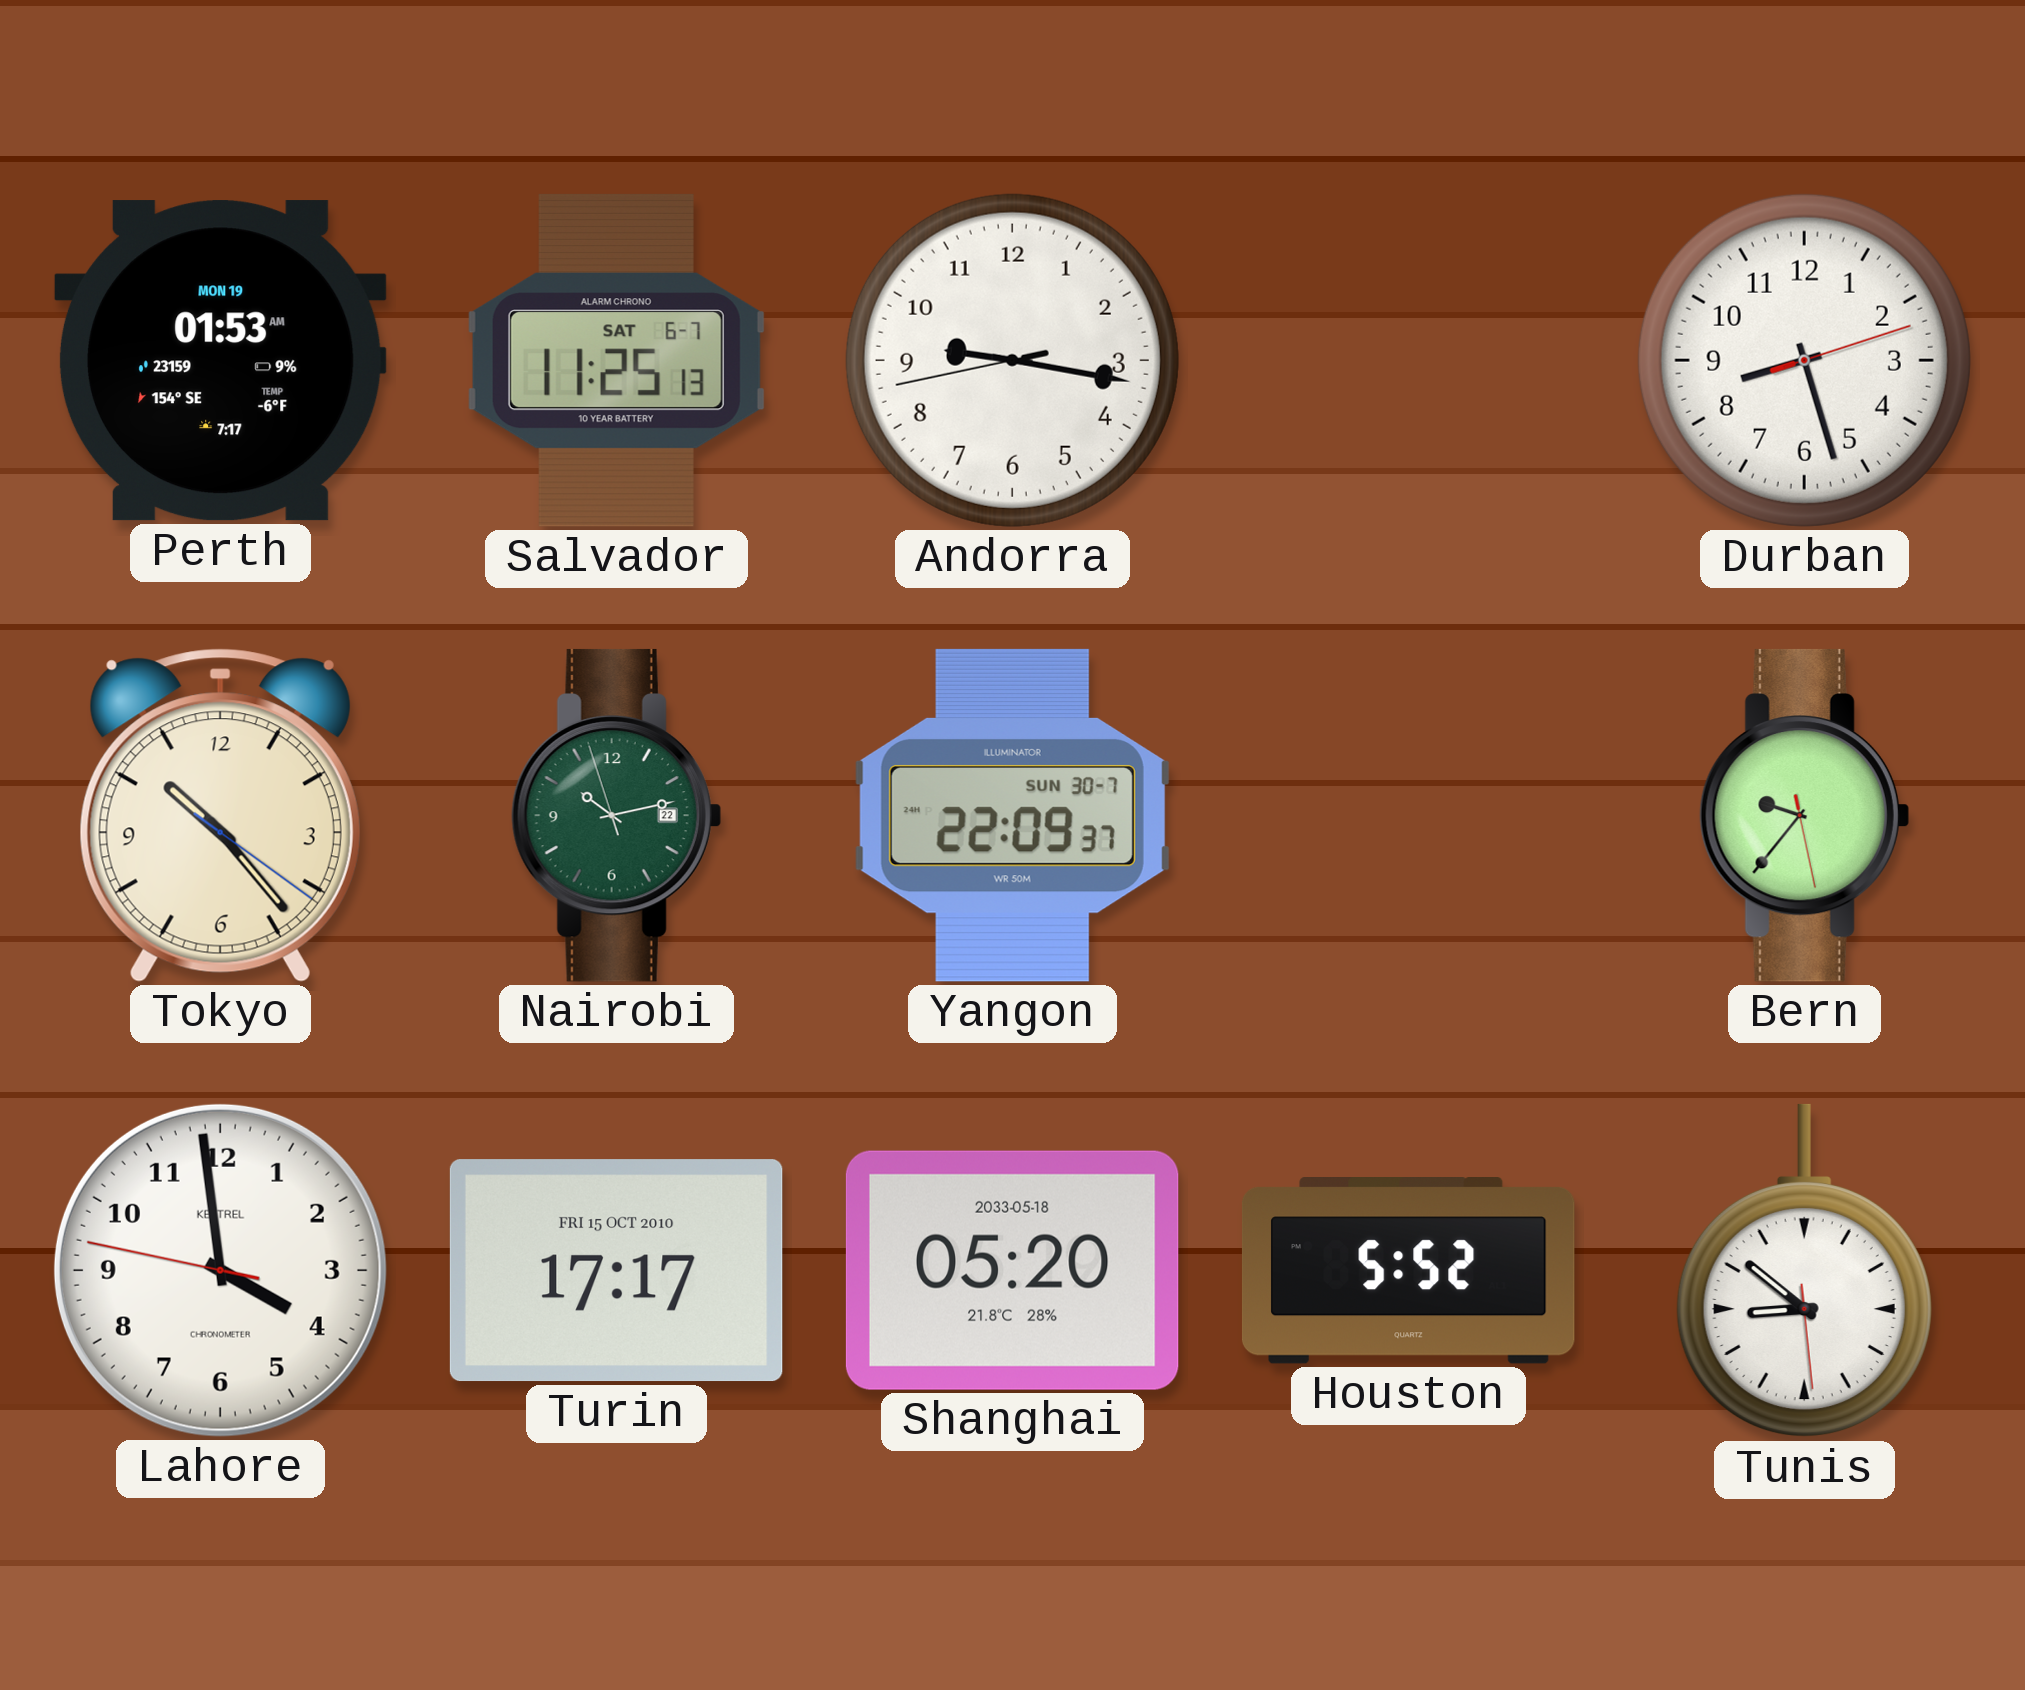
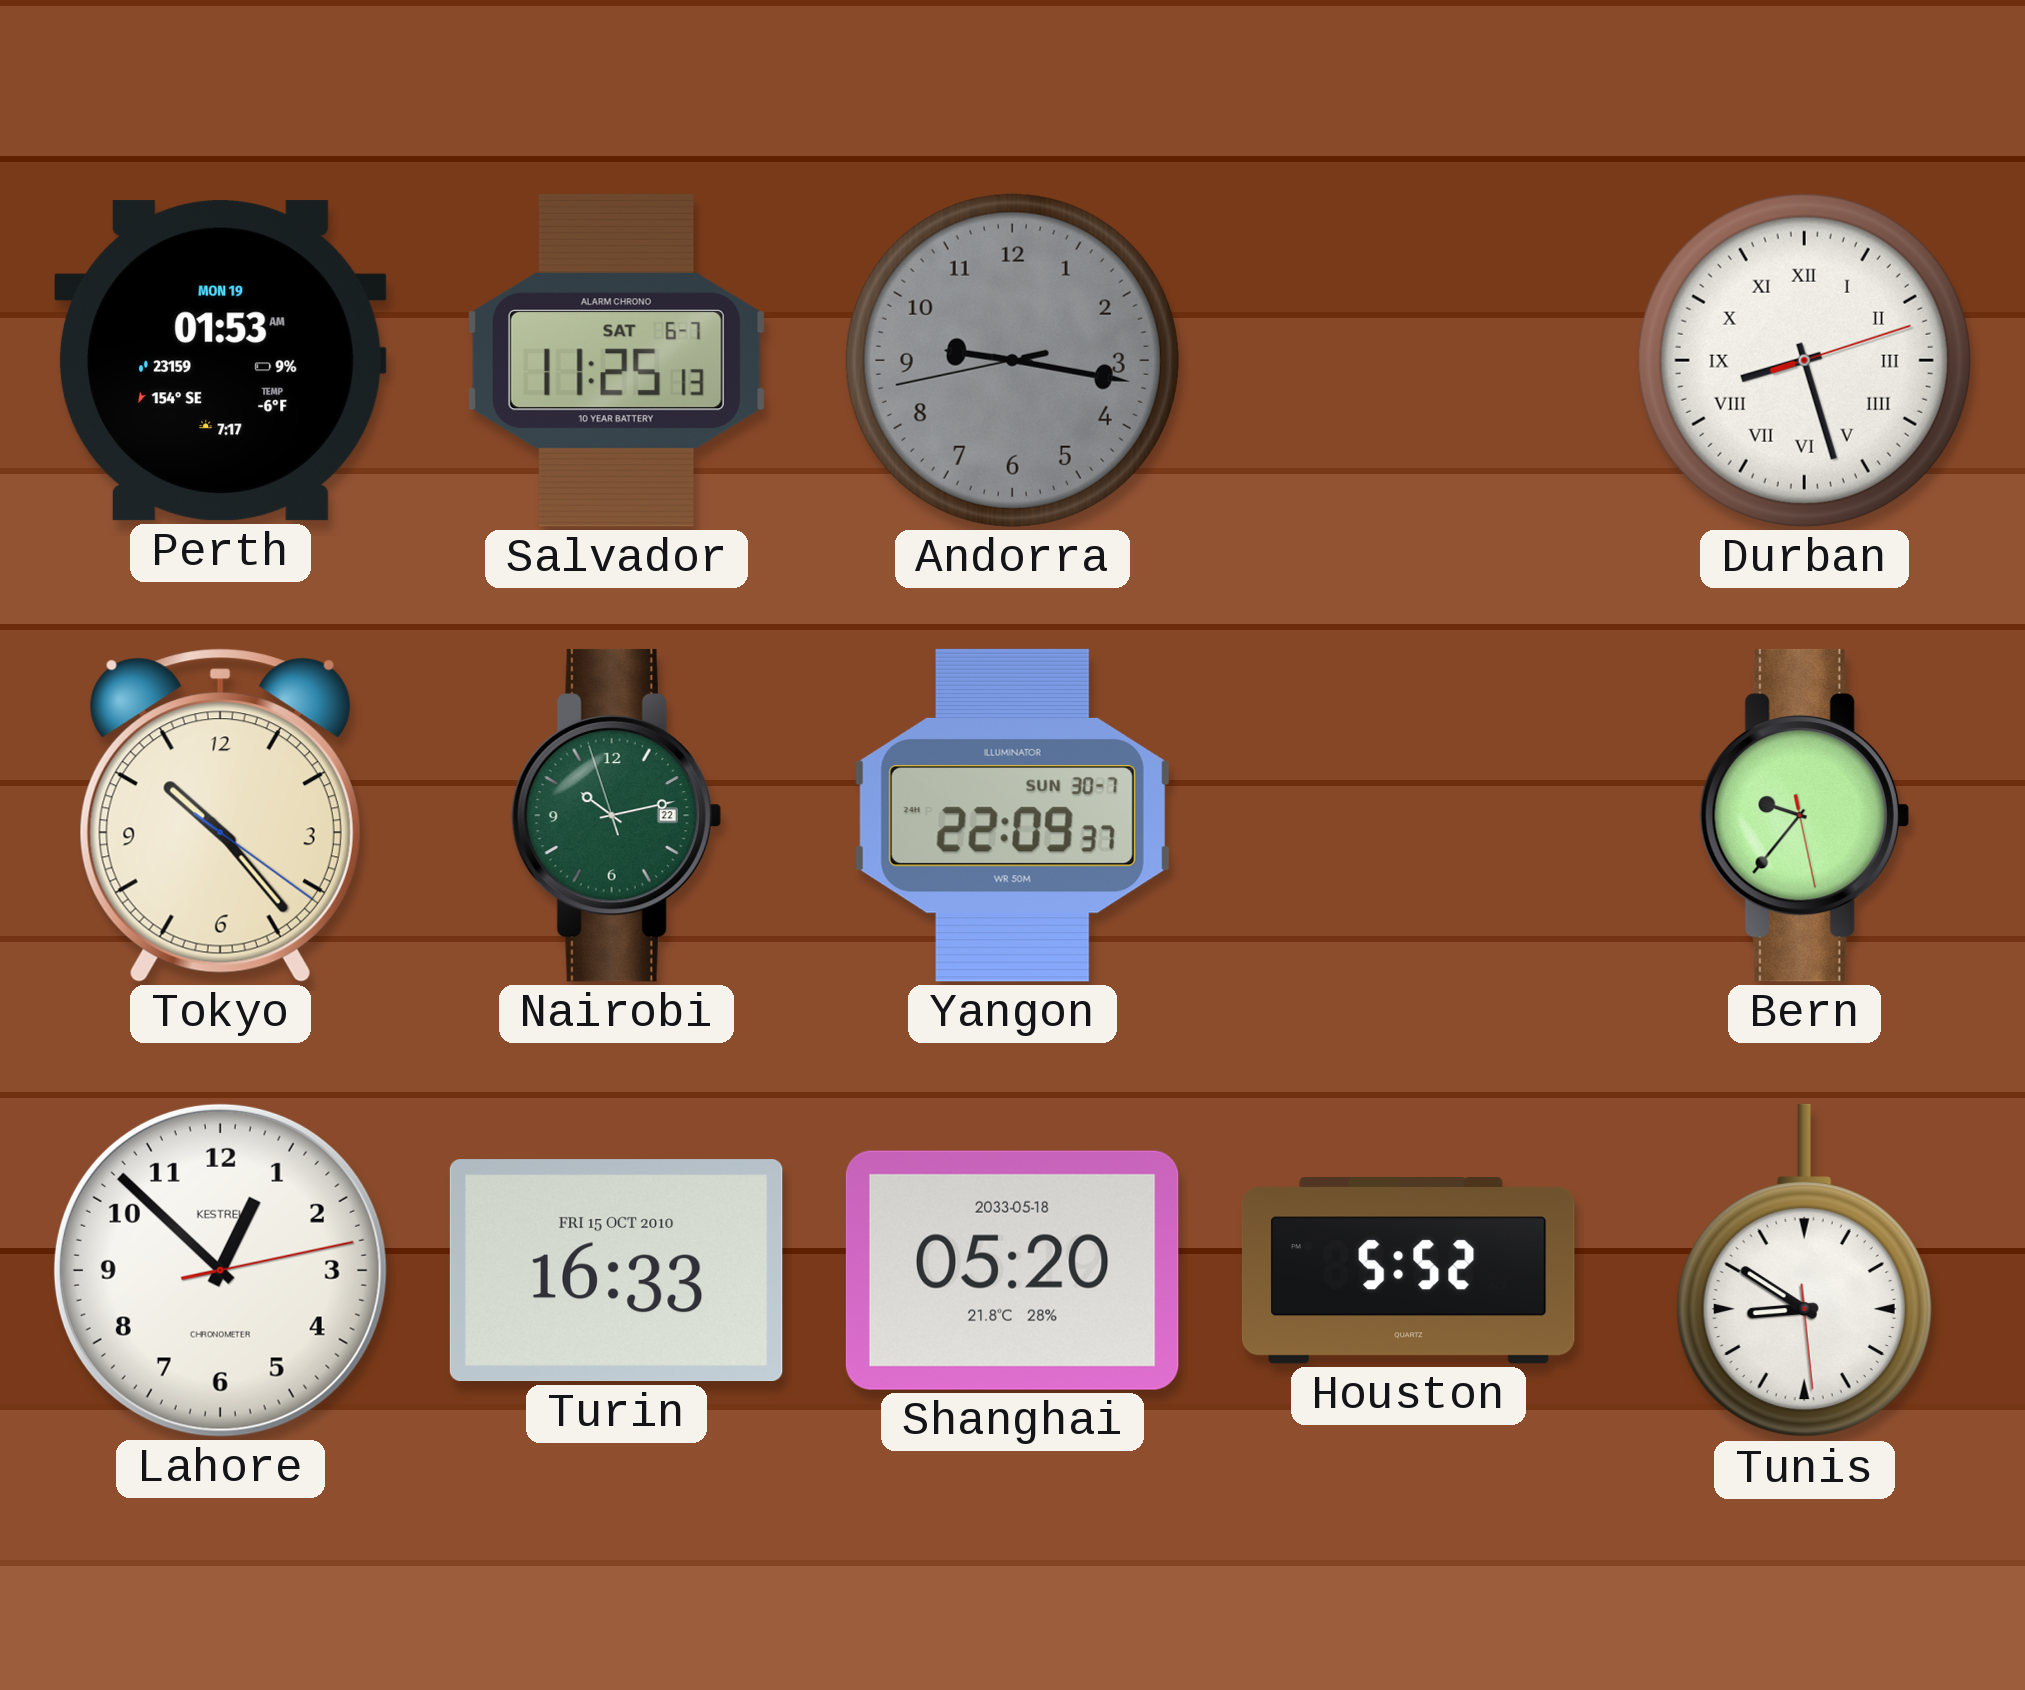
Andorra dial: white -> grey (1012, 360)
Durban numerals: Arabic -> Roman (1804, 360)
Lahore: 3:58 -> 12:52 (220, 1270)
Turin: 17:17 -> 16:33 (616, 1271)
Tunis: 8:51 -> 8:50 (1804, 1271)
